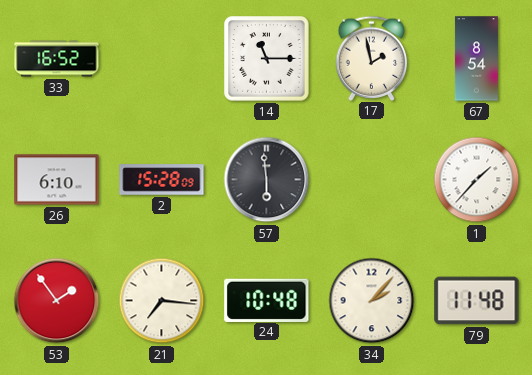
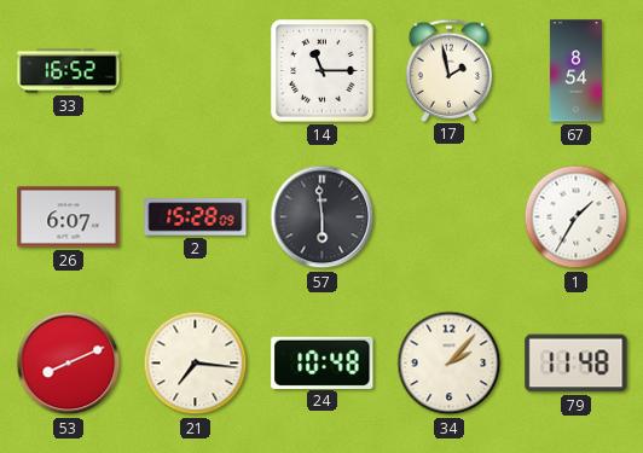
26: 6:10 -> 6:07 (69, 217)
1: 1:37 -> 1:35 (577, 217)
53: 1:54 -> 8:11 (69, 364)
